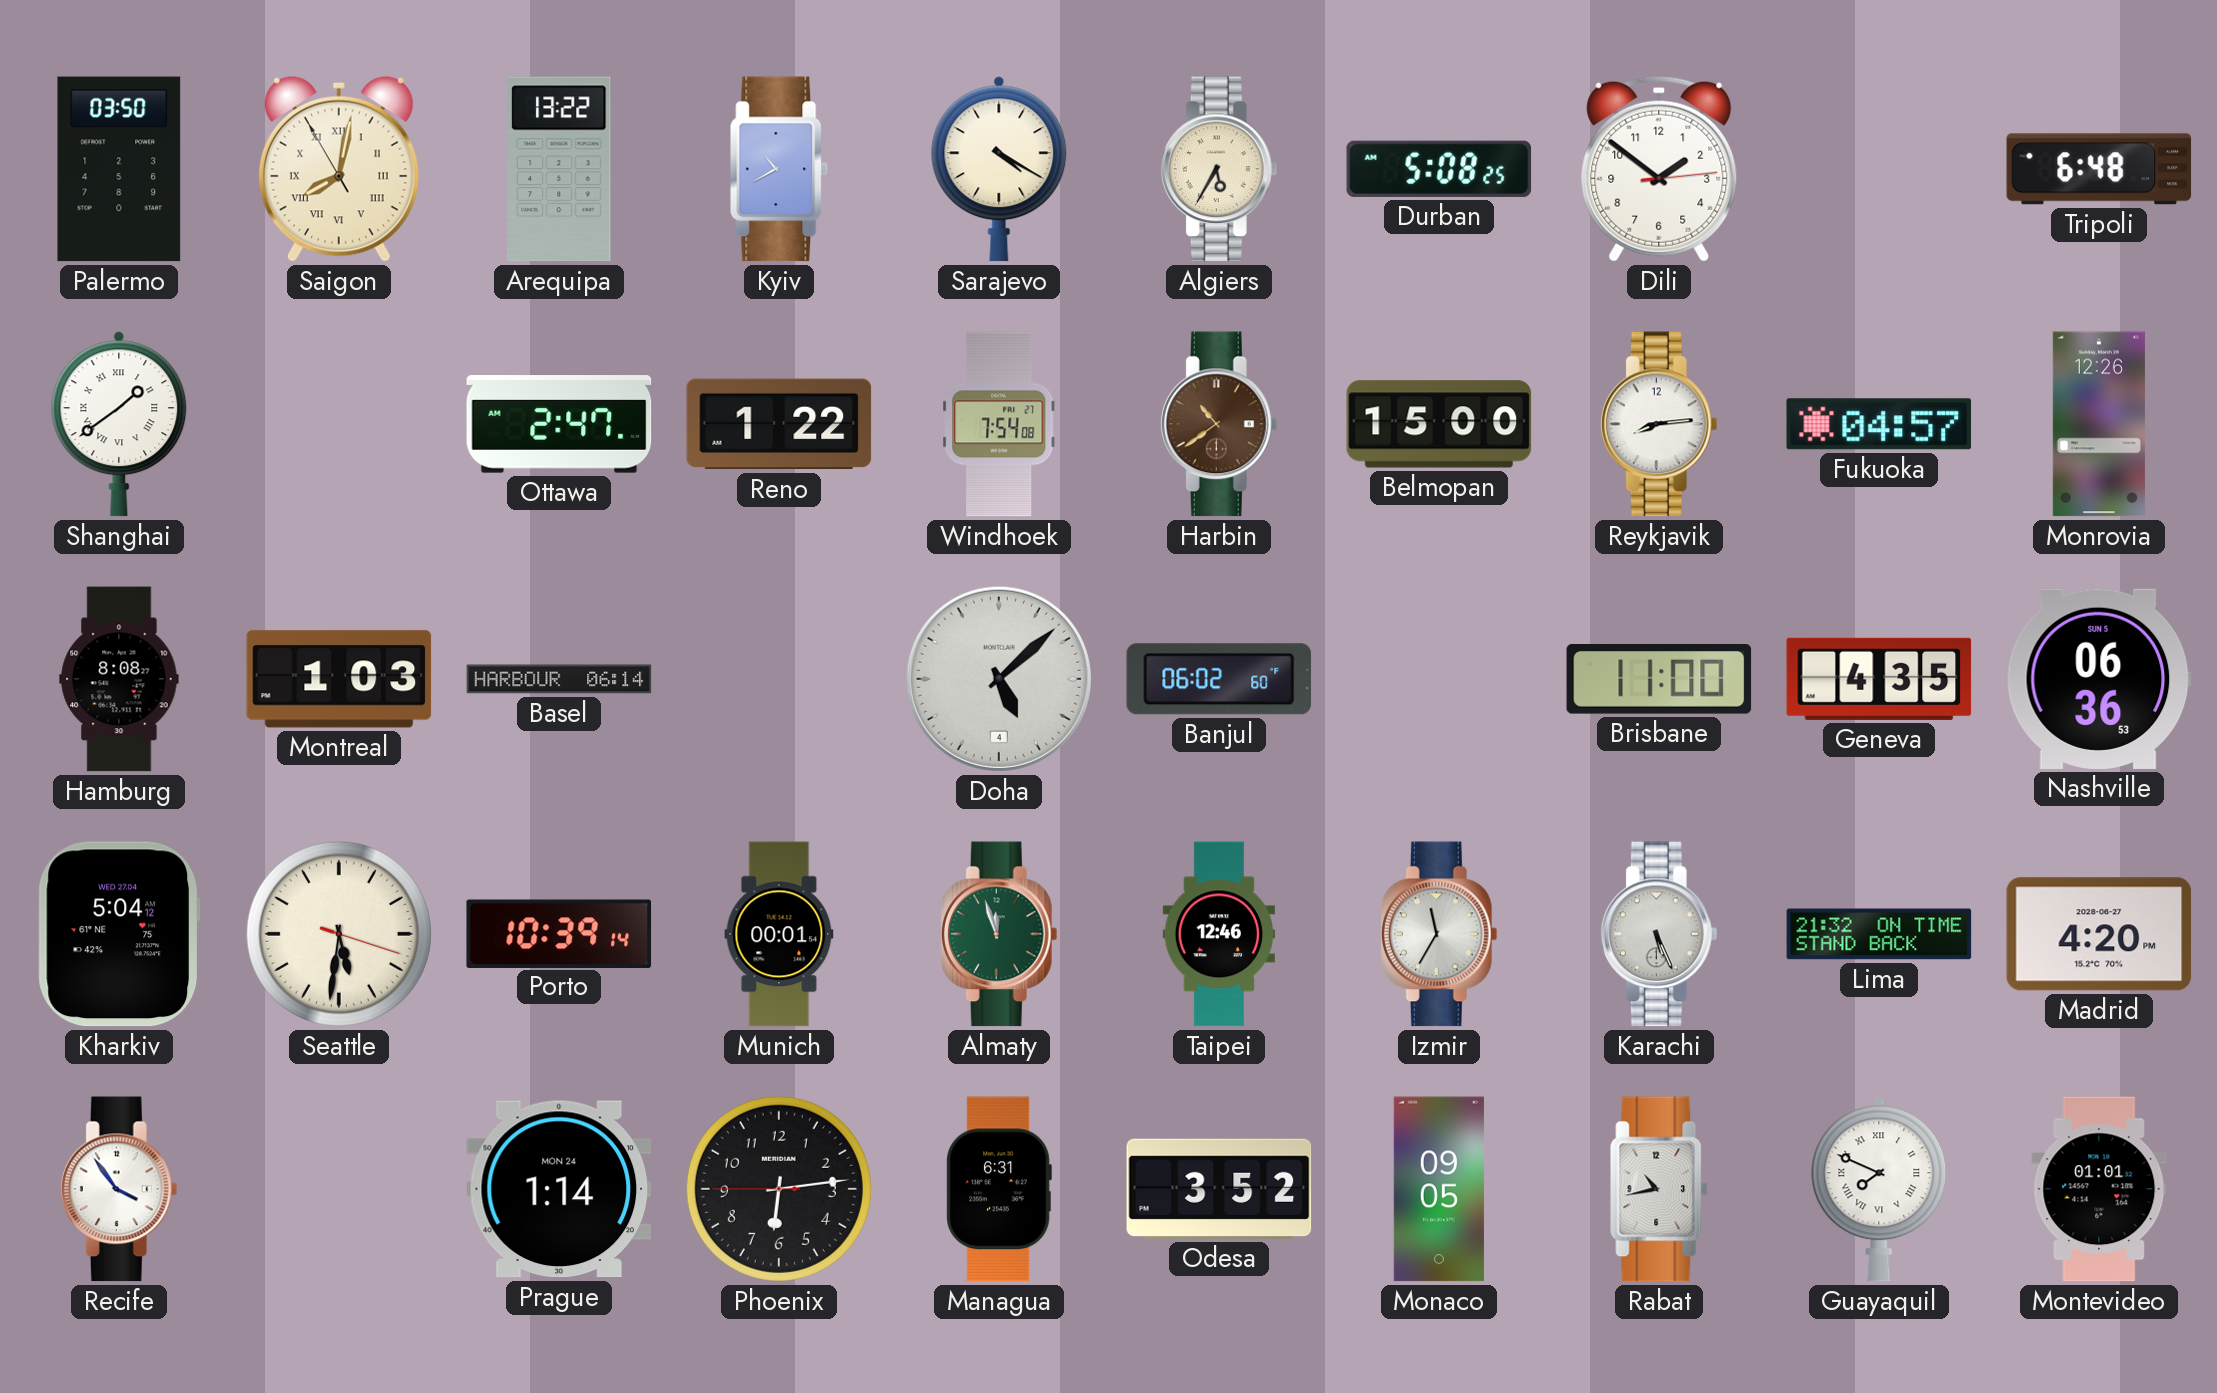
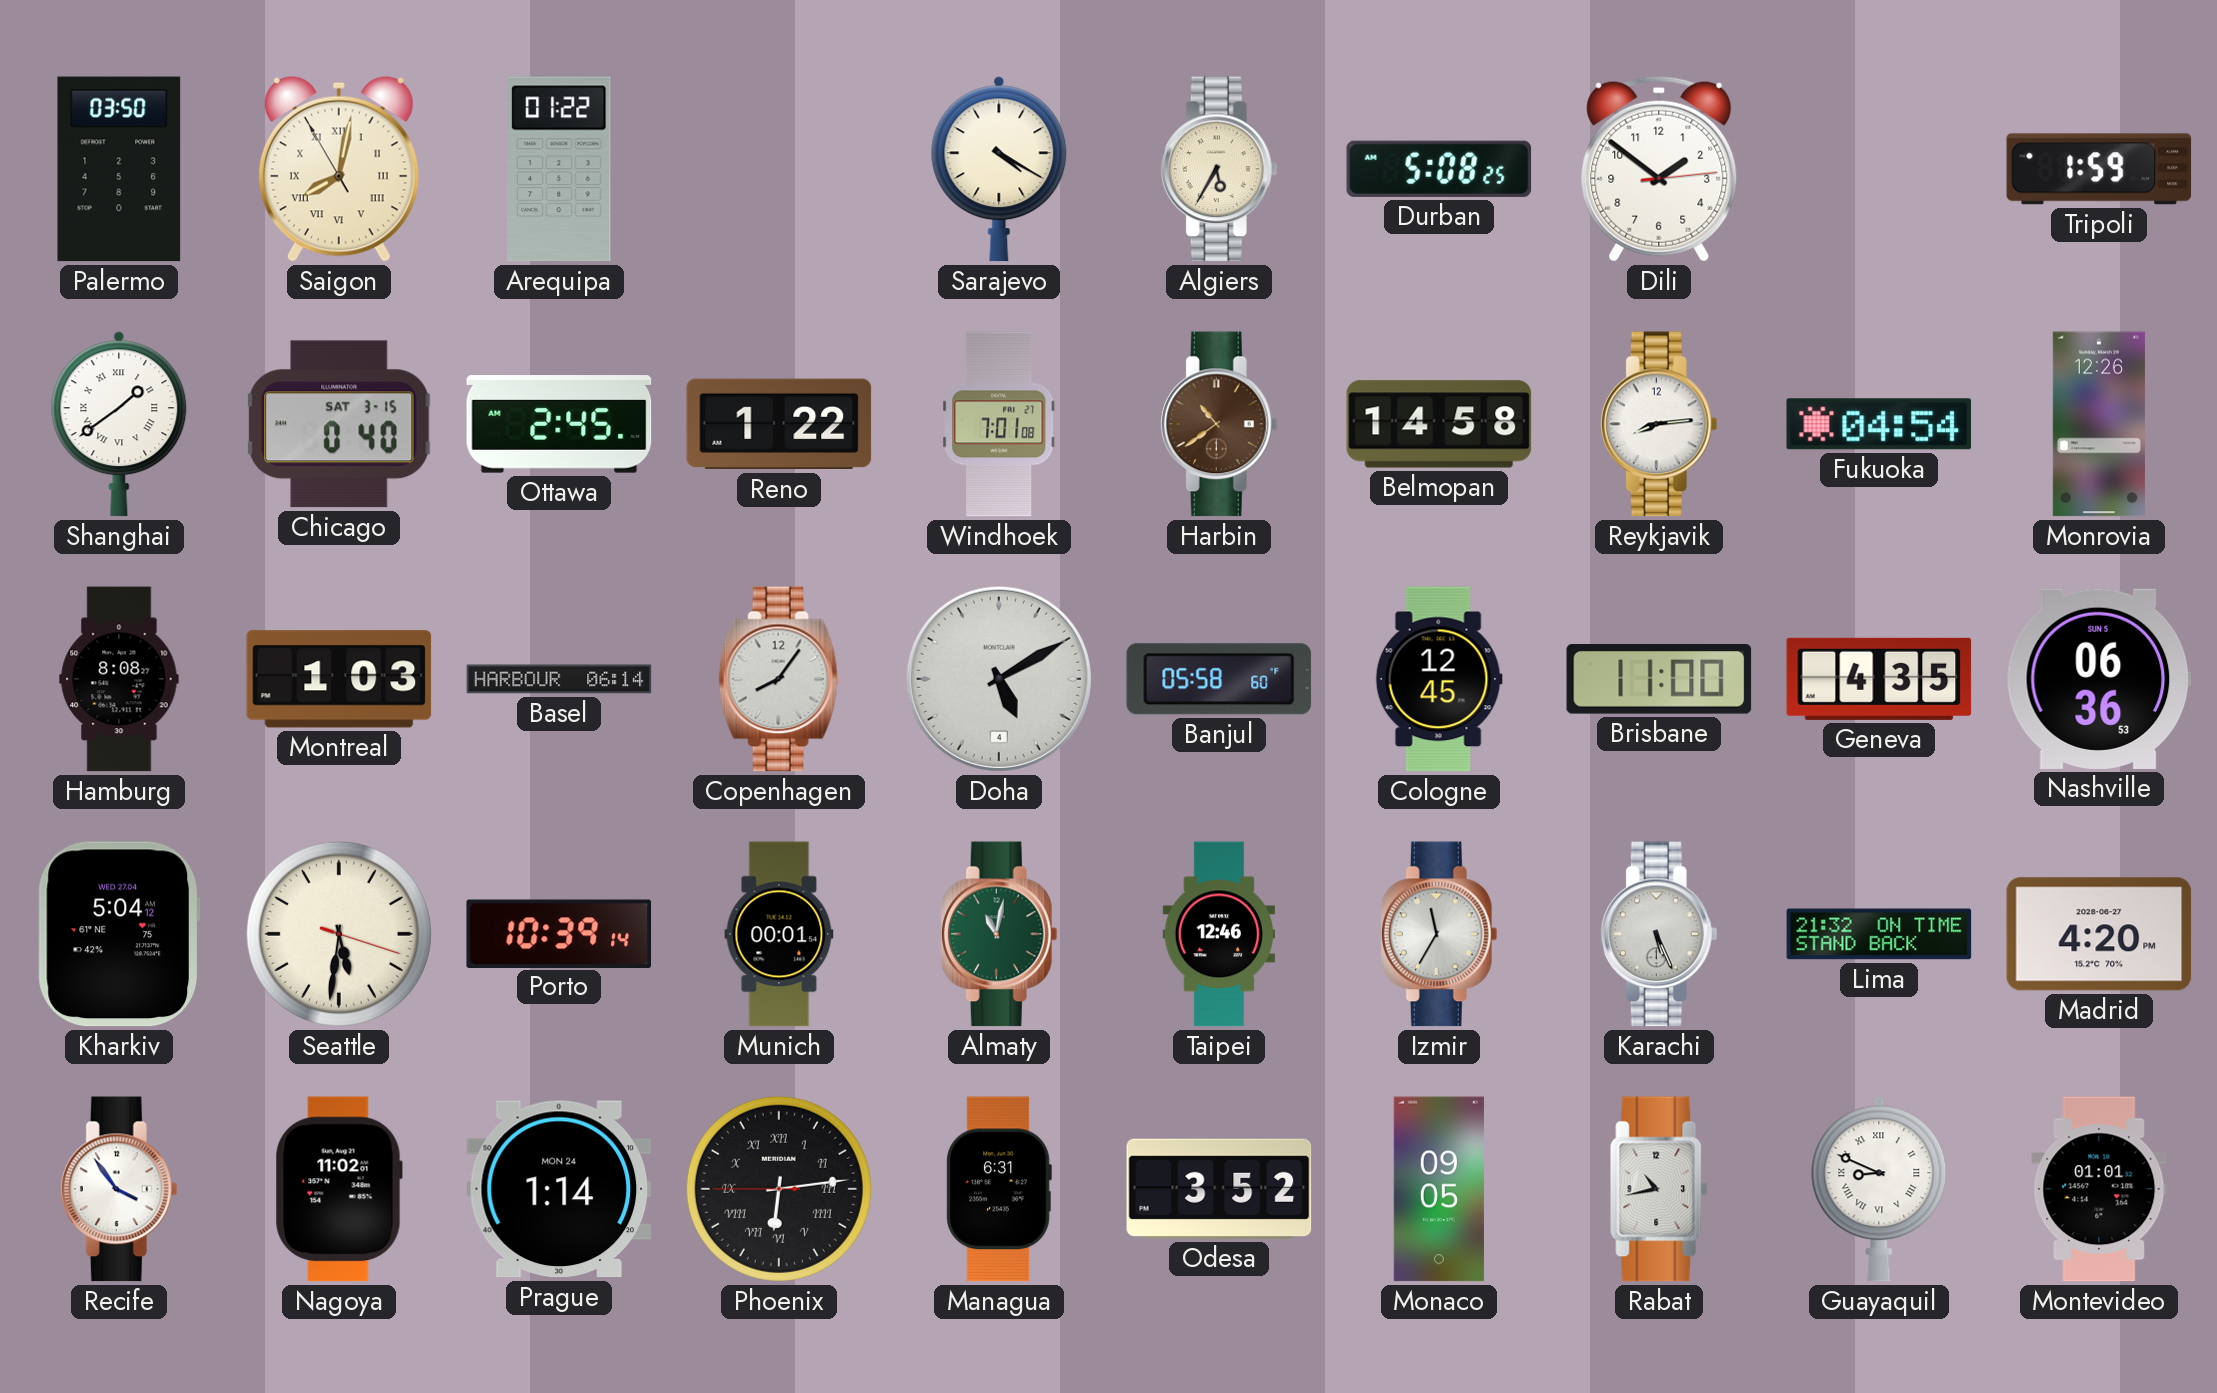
Arequipa: 13:22 -> 01:22 (560, 169)
Kyiv: 10:40 -> none (779, 169)
Tripoli: 6:48 -> 1:59 (2099, 169)
Chicago: none -> 0:40 (339, 424)
Ottawa: 2:47 -> 2:45 (559, 424)
Windhoek: 7:54 -> 7:01 (999, 424)
Belmopan: 15:00 -> 14:58 (1439, 424)
Fukuoka: 04:57 -> 04:54 (1879, 424)
Copenhagen: none -> 8:06 (779, 679)
Doha: 5:08 -> 5:10 (999, 679)
Banjul: 06:02 -> 05:58 (1219, 679)
Cologne: none -> 12:45 (1439, 679)
Almaty: 11:57 -> 11:02 (999, 934)
Nagoya: none -> 11:02 (339, 1189)
Phoenix numerals: Arabic -> Roman (779, 1189)
Guayaquil: 7:49 -> 8:49 (1879, 1189)
